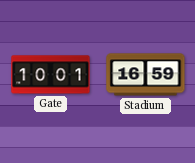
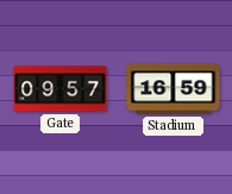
Gate: 10:01 -> 09:57 (61, 89)
